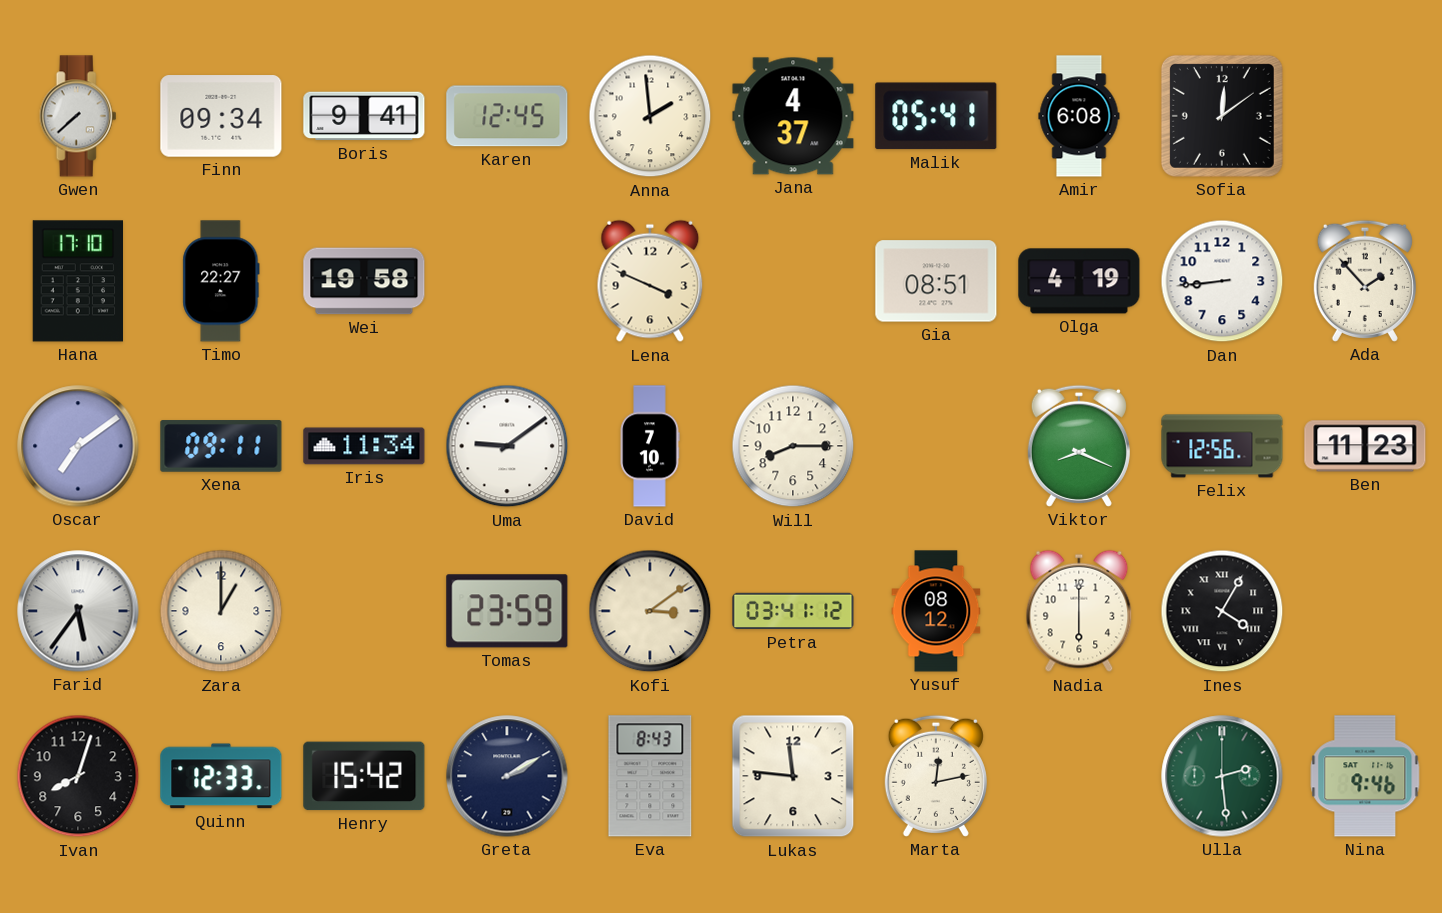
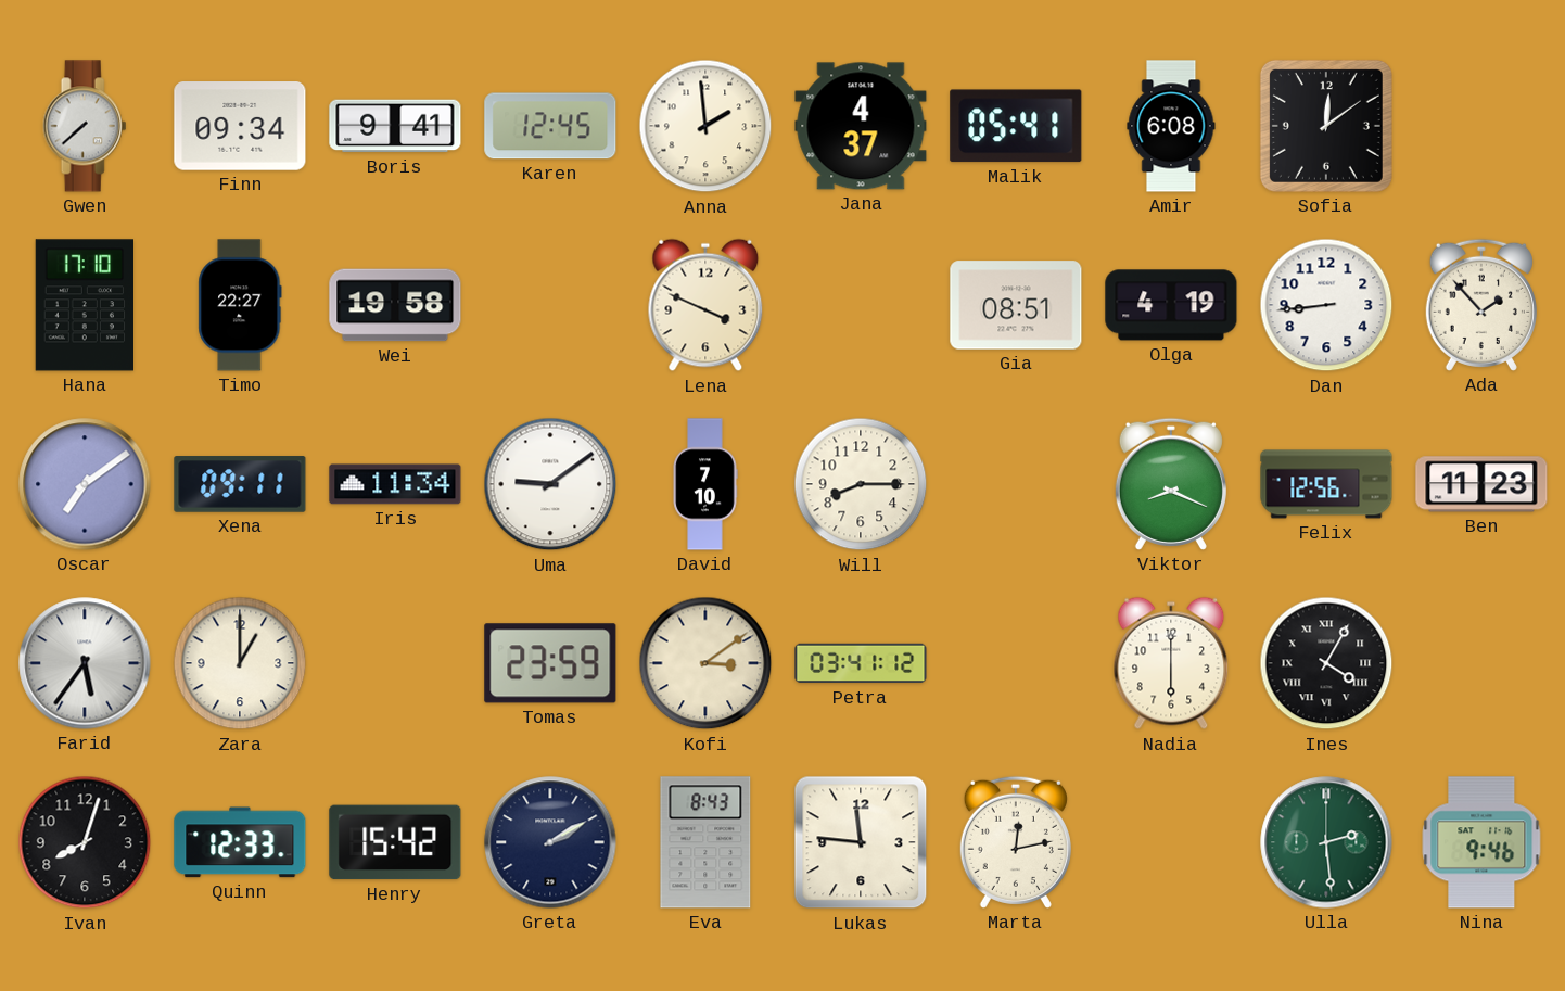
Yusuf: 08:12 -> none (936, 611)
